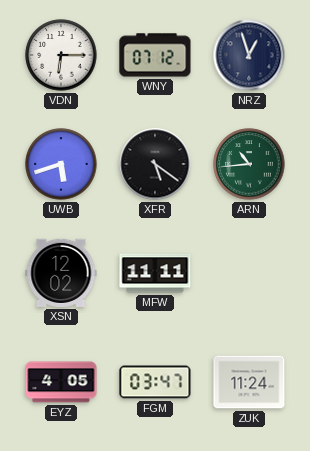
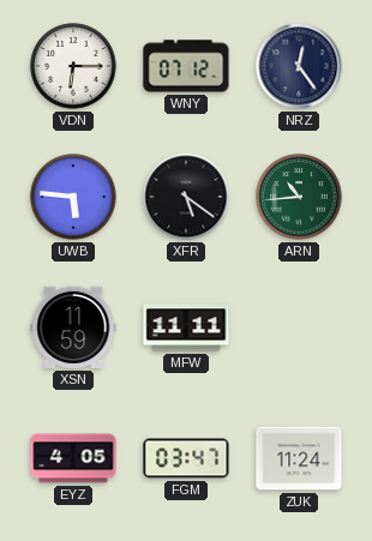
NRZ: 12:57 -> 12:24 (299, 66)
UWB: 5:42 -> 5:46 (73, 197)
XSN: 12:02 -> 11:59 (73, 327)
